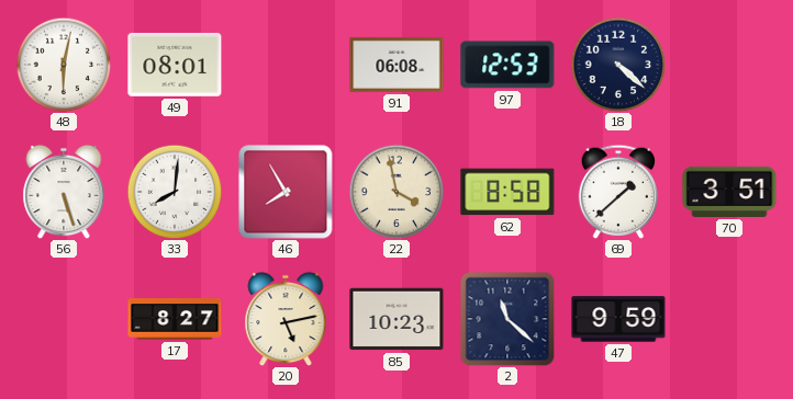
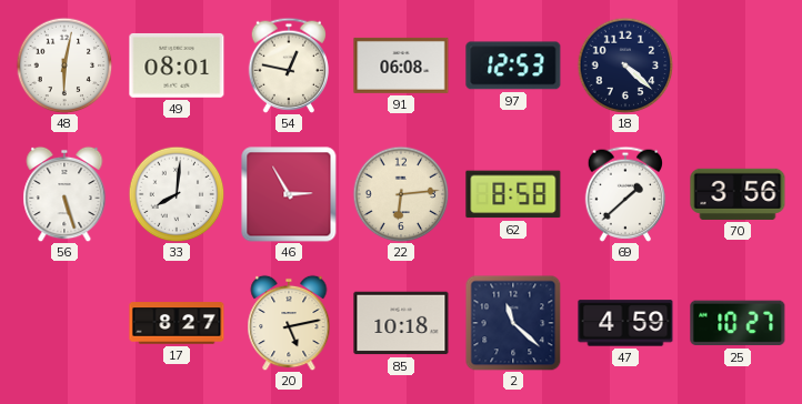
54: none -> 12:47 (288, 65)
46: 7:55 -> 2:55 (289, 194)
22: 3:58 -> 6:14 (401, 194)
70: 3:51 -> 3:56 (738, 194)
85: 10:23 -> 10:18 (401, 323)
47: 9:59 -> 4:59 (625, 323)
25: none -> 10:27 (738, 323)
